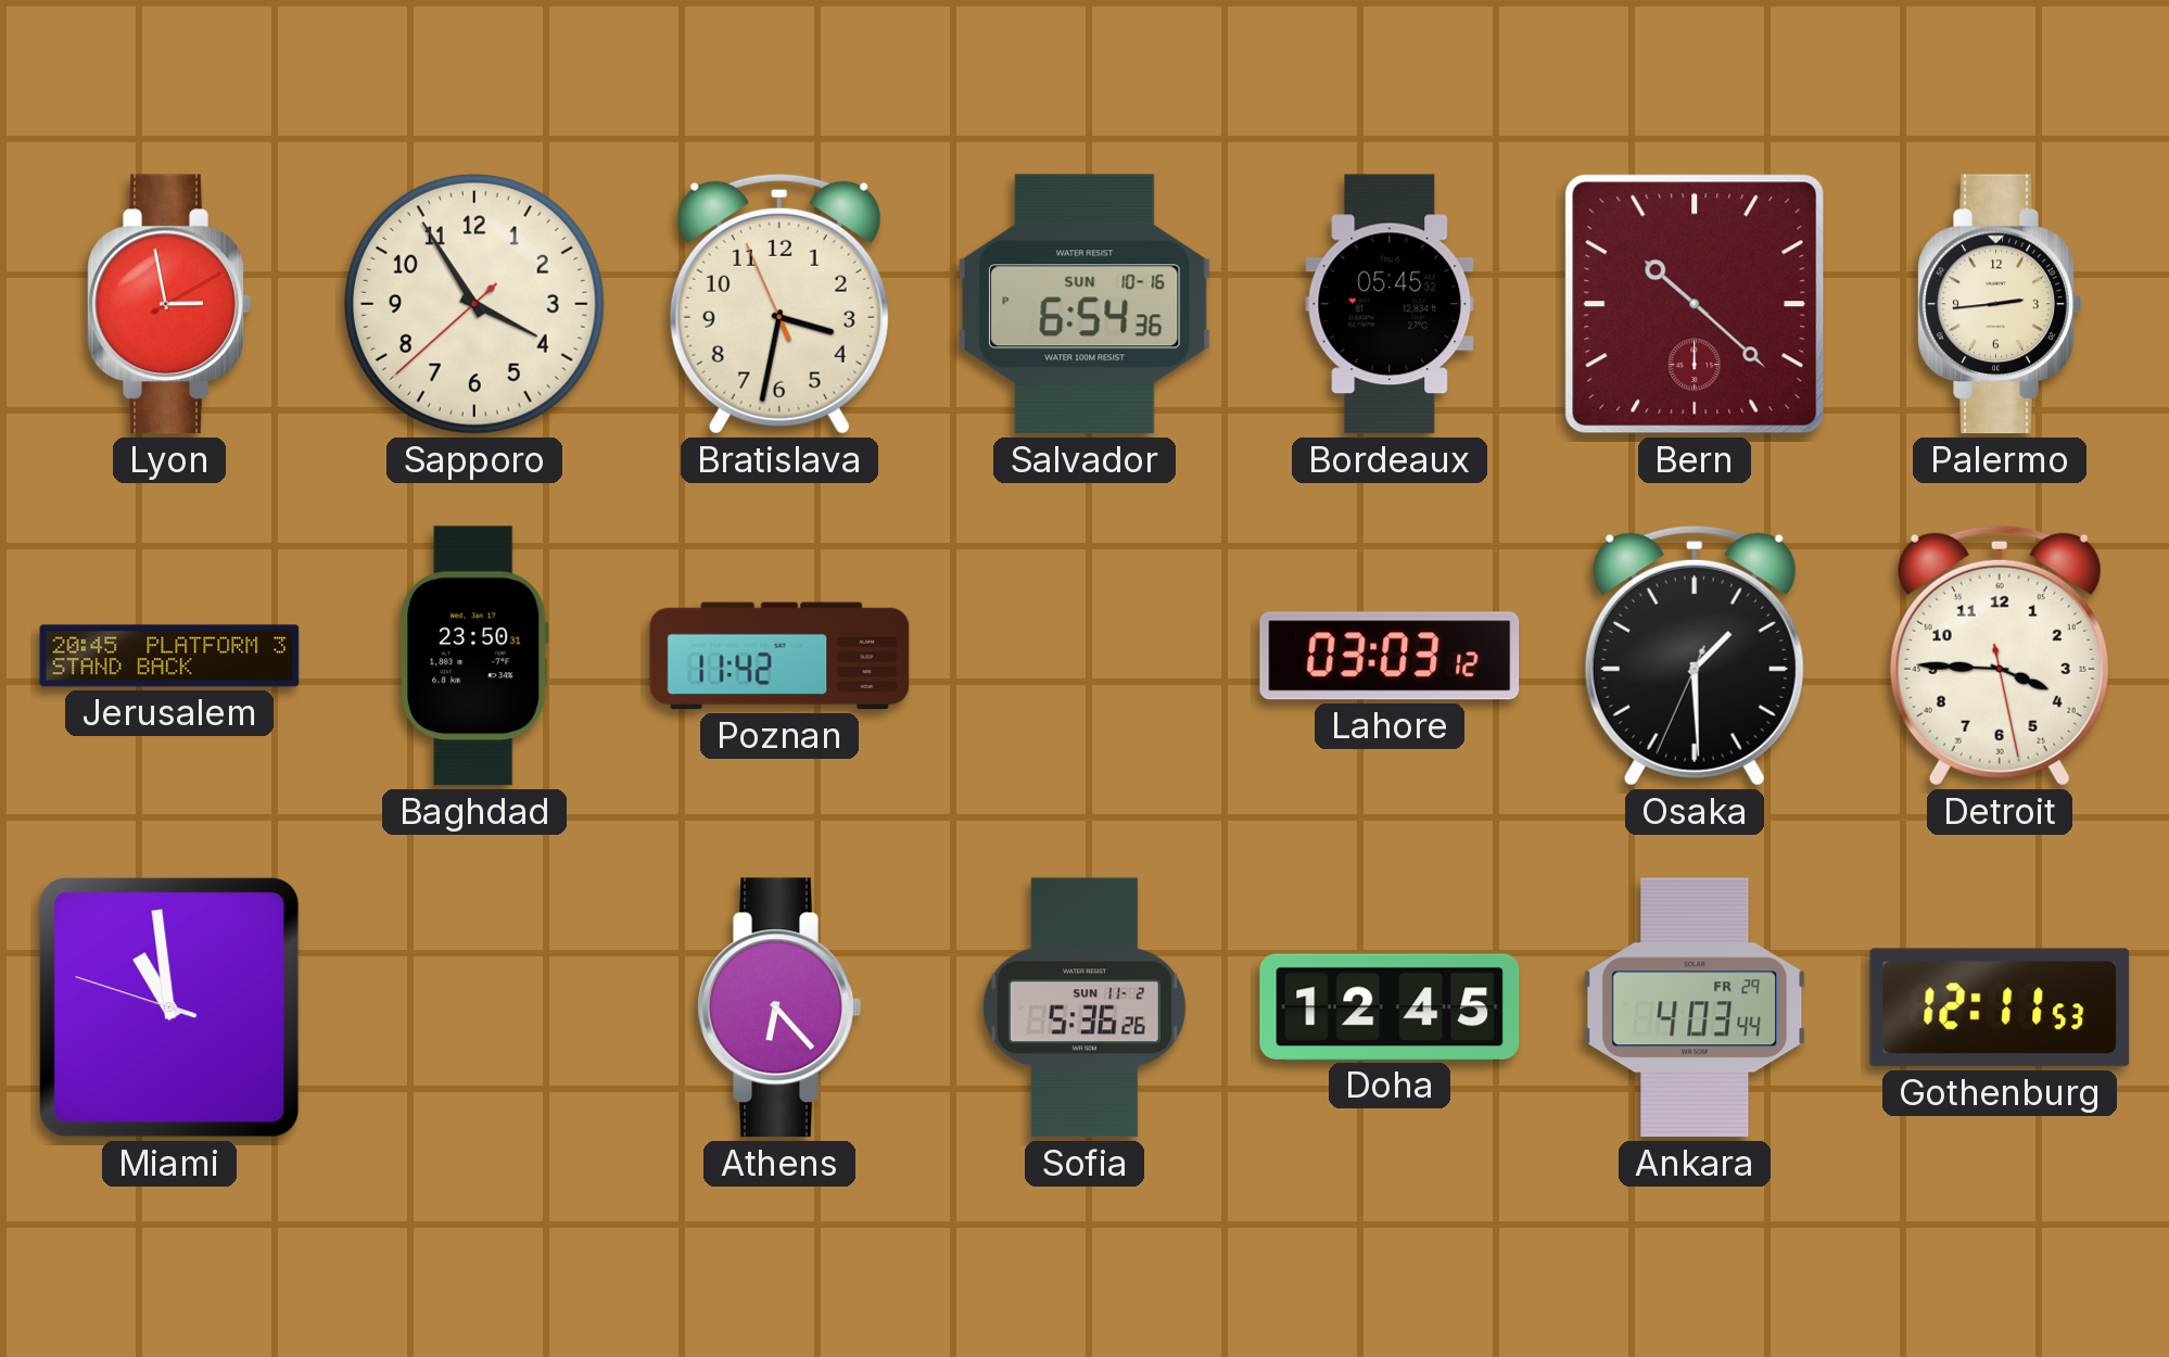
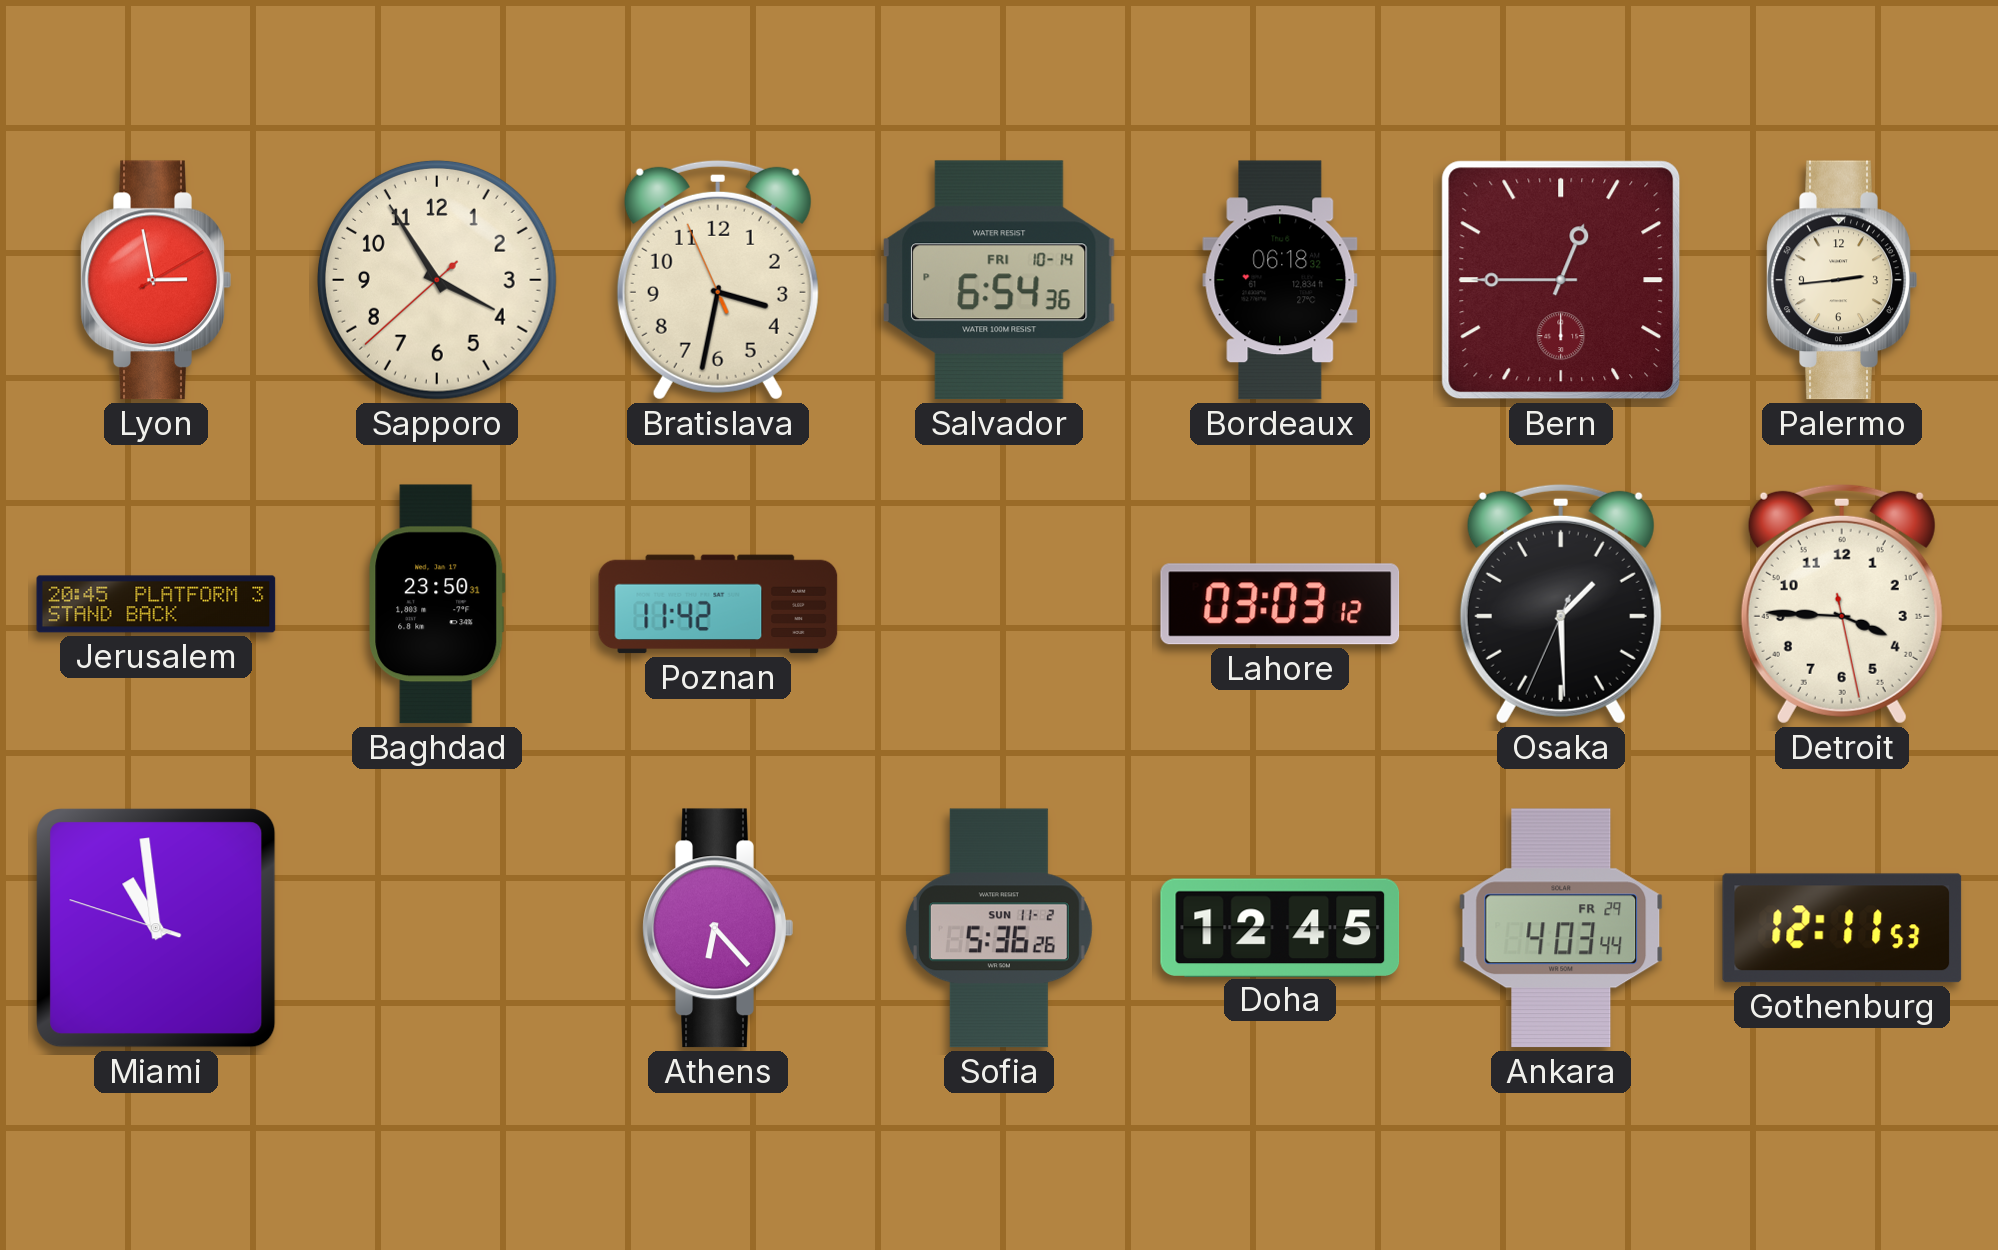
Salvador date: SUN 10-16 -> FRI 10-14 (999, 280)
Bordeaux: 05:45 -> 06:18 (1280, 280)
Bern: 10:22 -> 12:45 (1561, 280)
